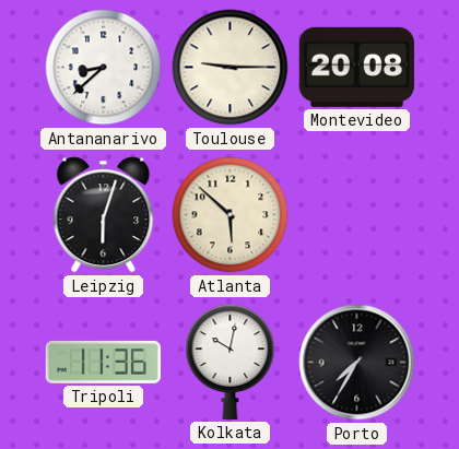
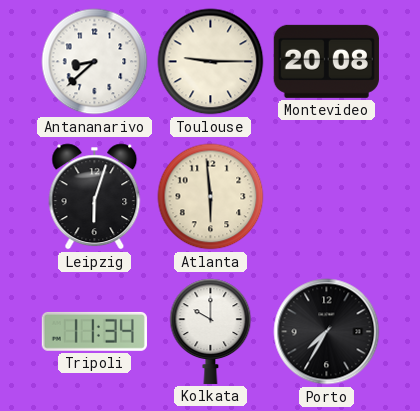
Atlanta: 5:52 -> 5:59 (211, 197)
Tripoli: 11:36 -> 11:34 (94, 331)
Kolkata: 10:02 -> 10:00 (211, 331)
